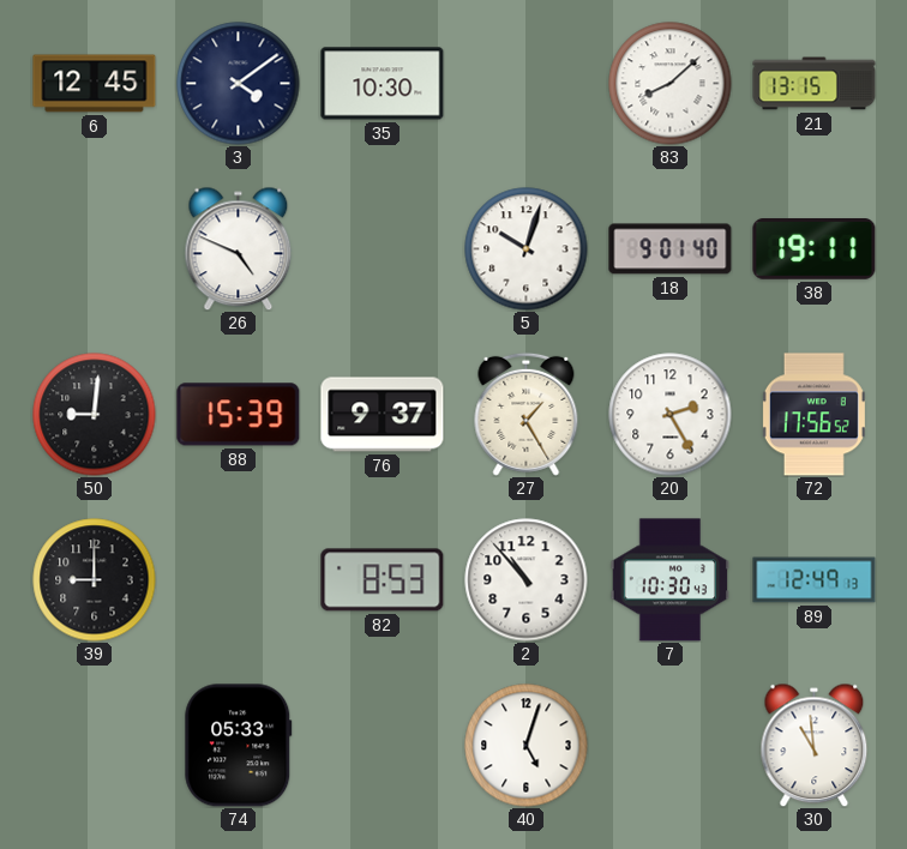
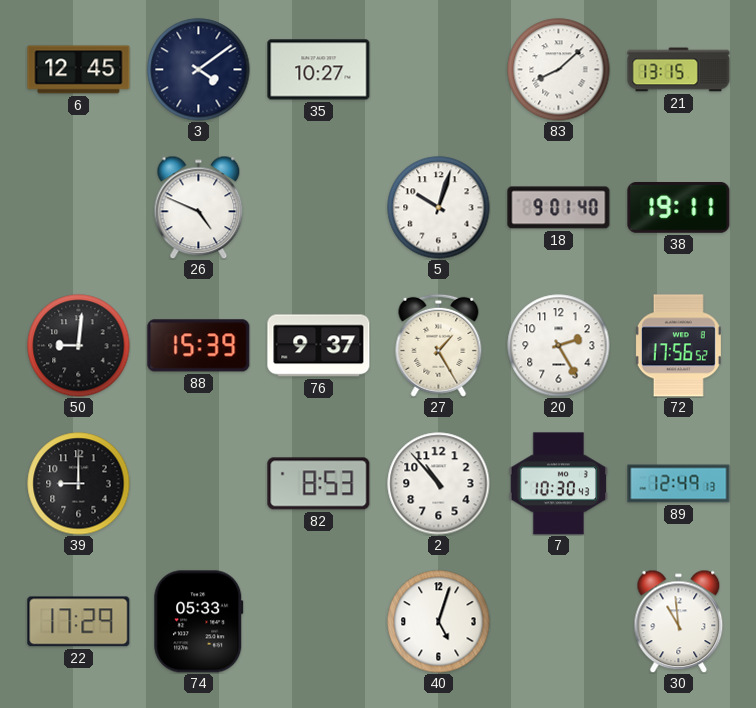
35: 10:30 -> 10:27 (319, 70)
22: none -> 17:29 (79, 622)
